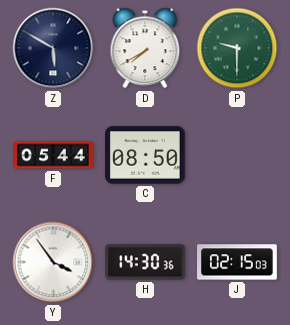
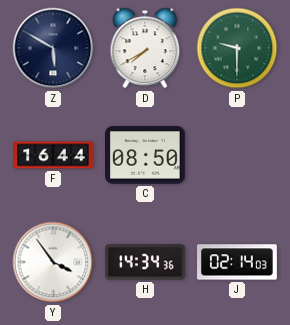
F: 05:44 -> 16:44 (54, 155)
H: 14:30 -> 14:34 (146, 262)
J: 02:15 -> 02:14 (237, 262)
